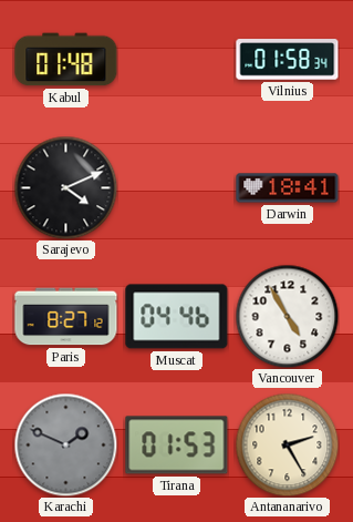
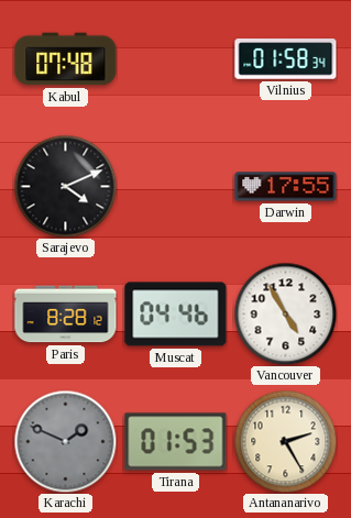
Kabul: 01:48 -> 07:48 (66, 59)
Darwin: 18:41 -> 17:55 (286, 187)
Paris: 8:27 -> 8:28 (66, 315)
